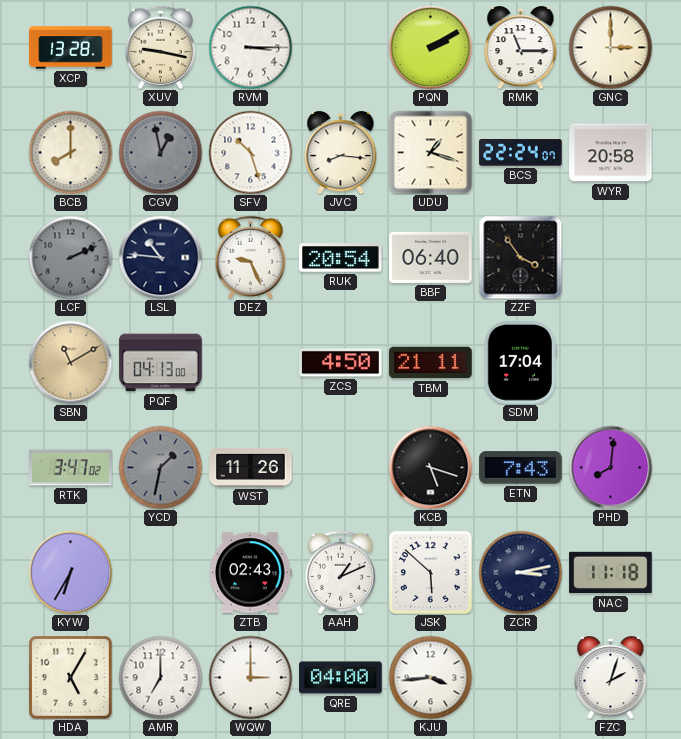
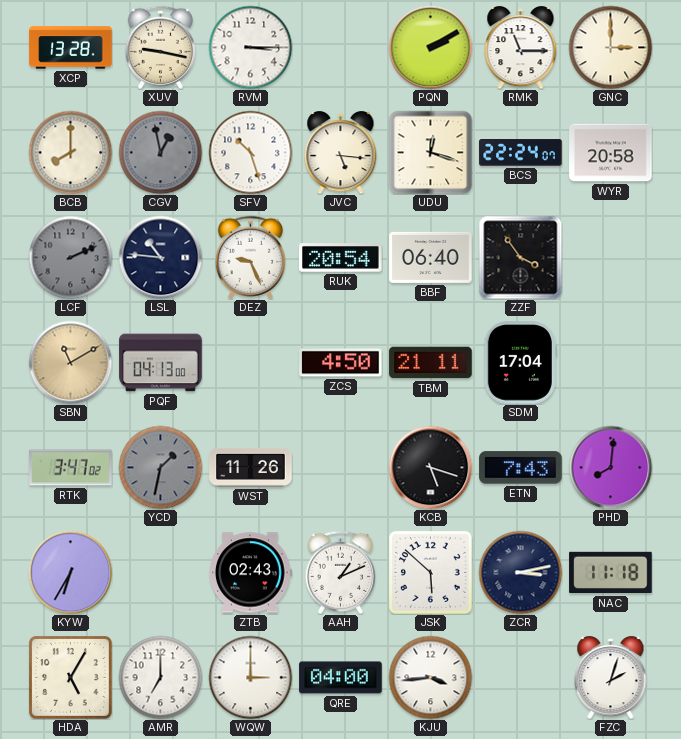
JVC: 8:16 -> 5:16 (341, 153)
UDU: 1:18 -> 12:18 (430, 152)
